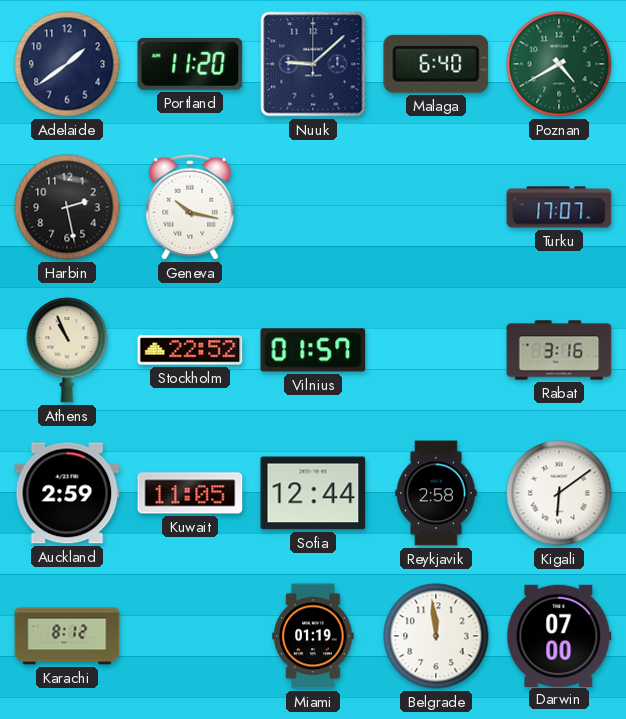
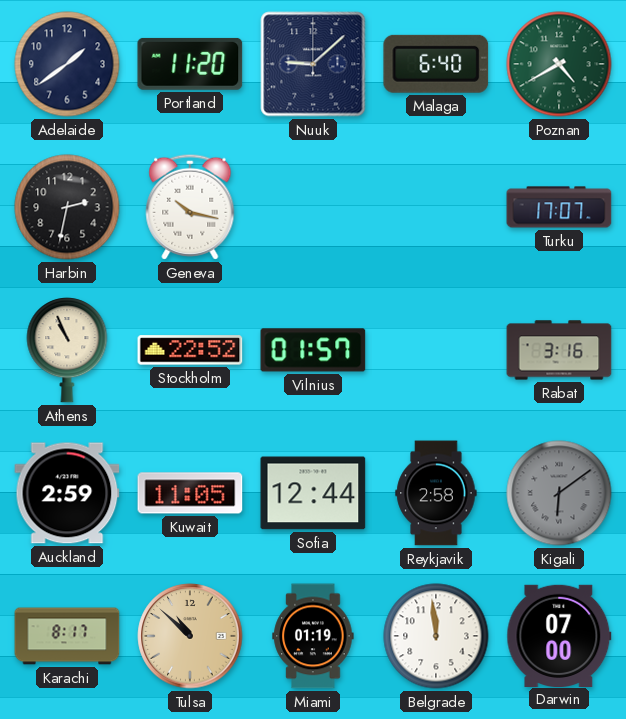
Harbin: 2:28 -> 2:32 (67, 207)
Kigali dial: white -> grey (559, 493)
Karachi: 8:12 -> 8:17 (67, 636)
Tulsa: none -> 10:52 (190, 636)
